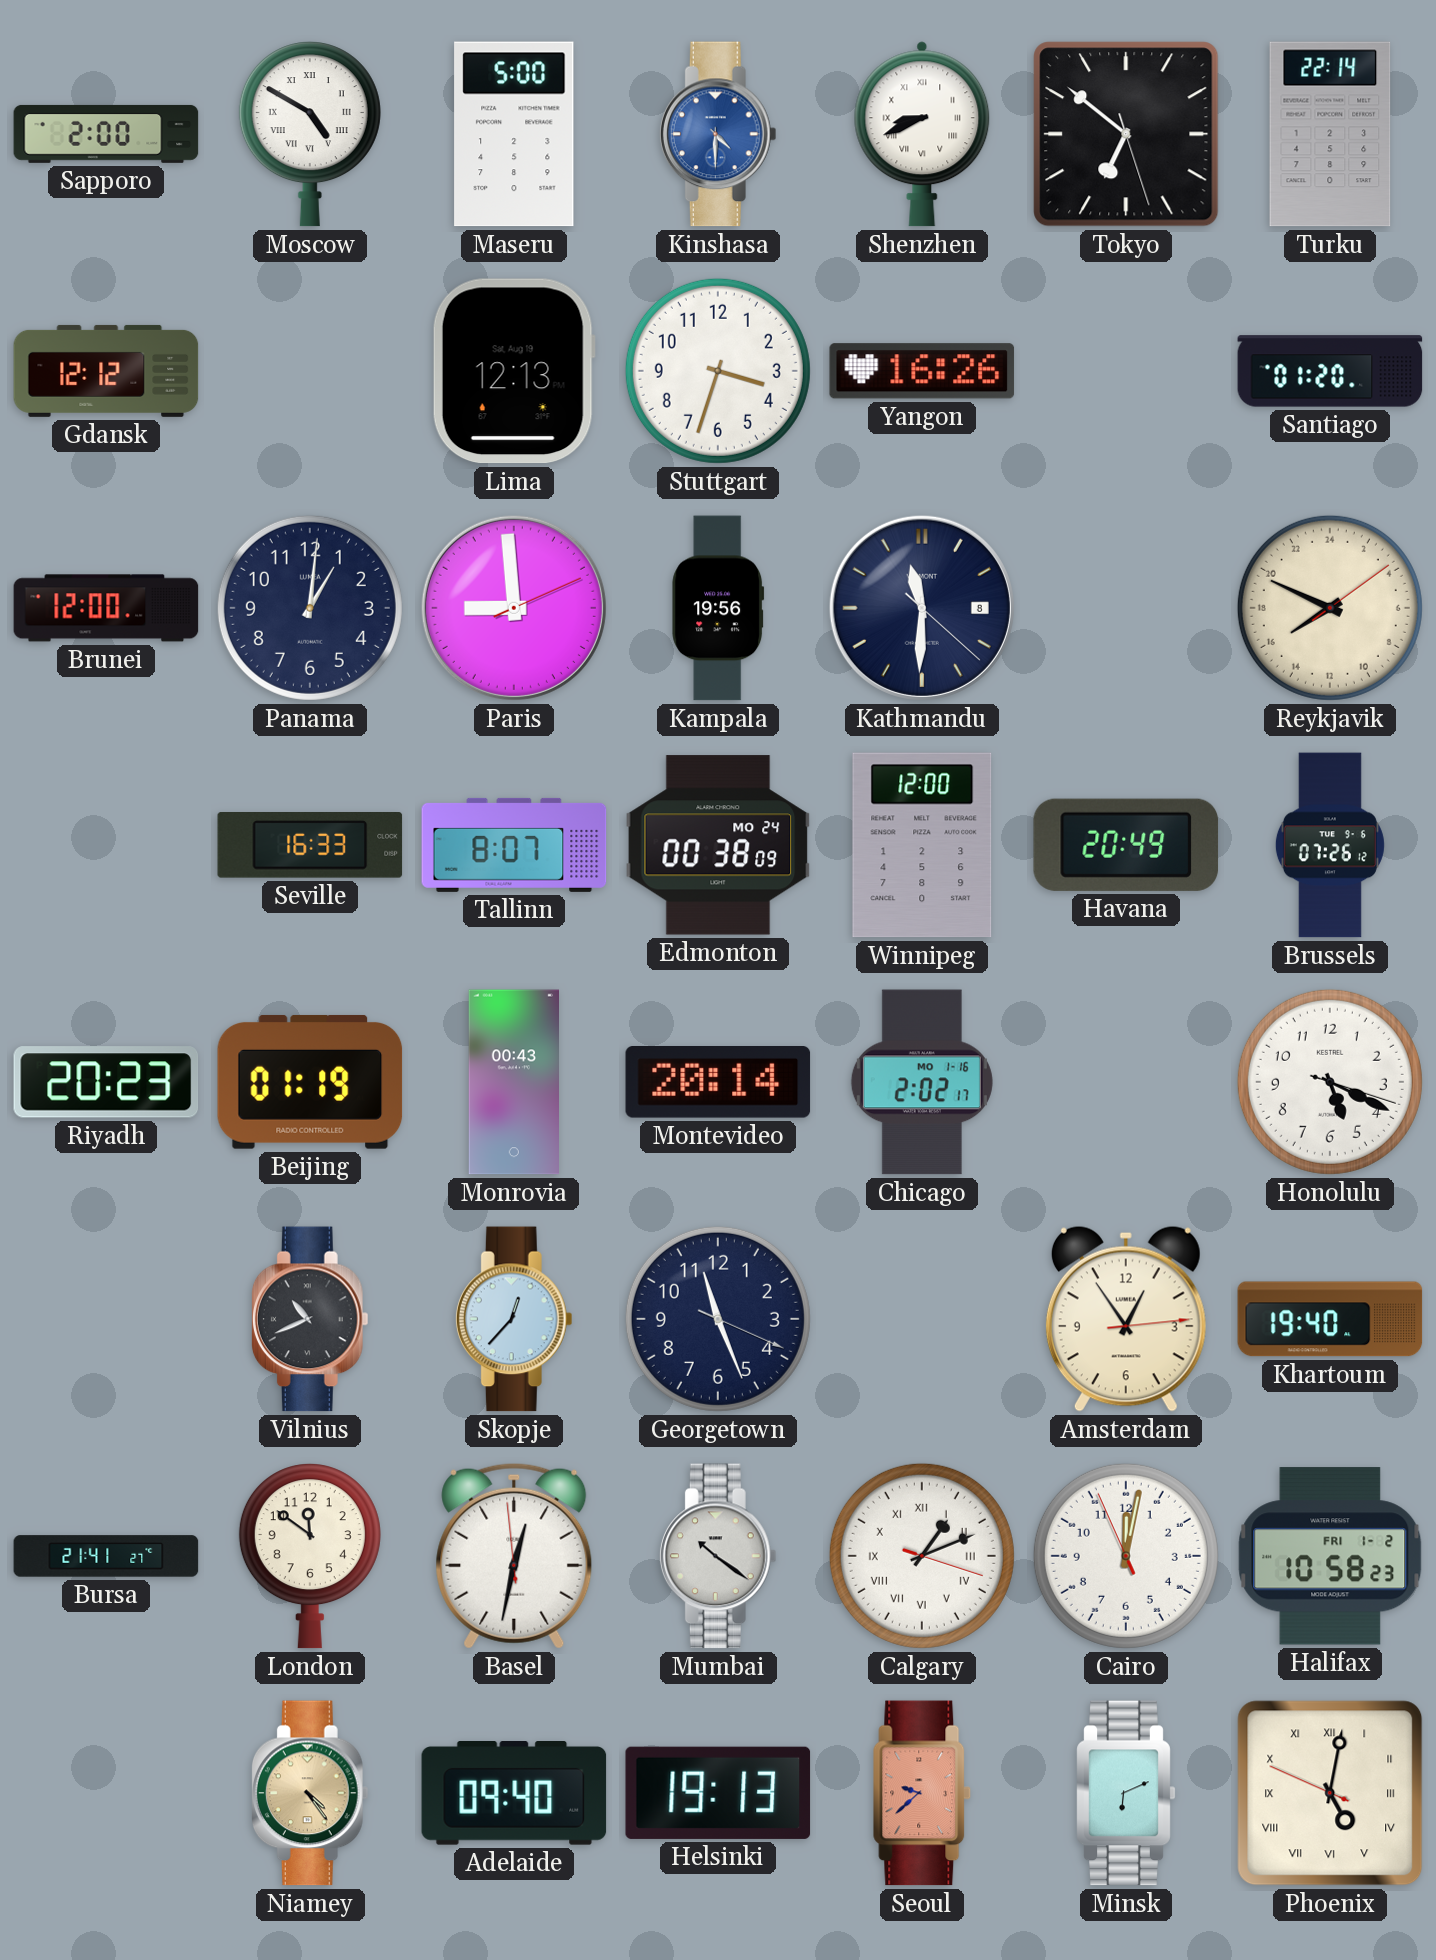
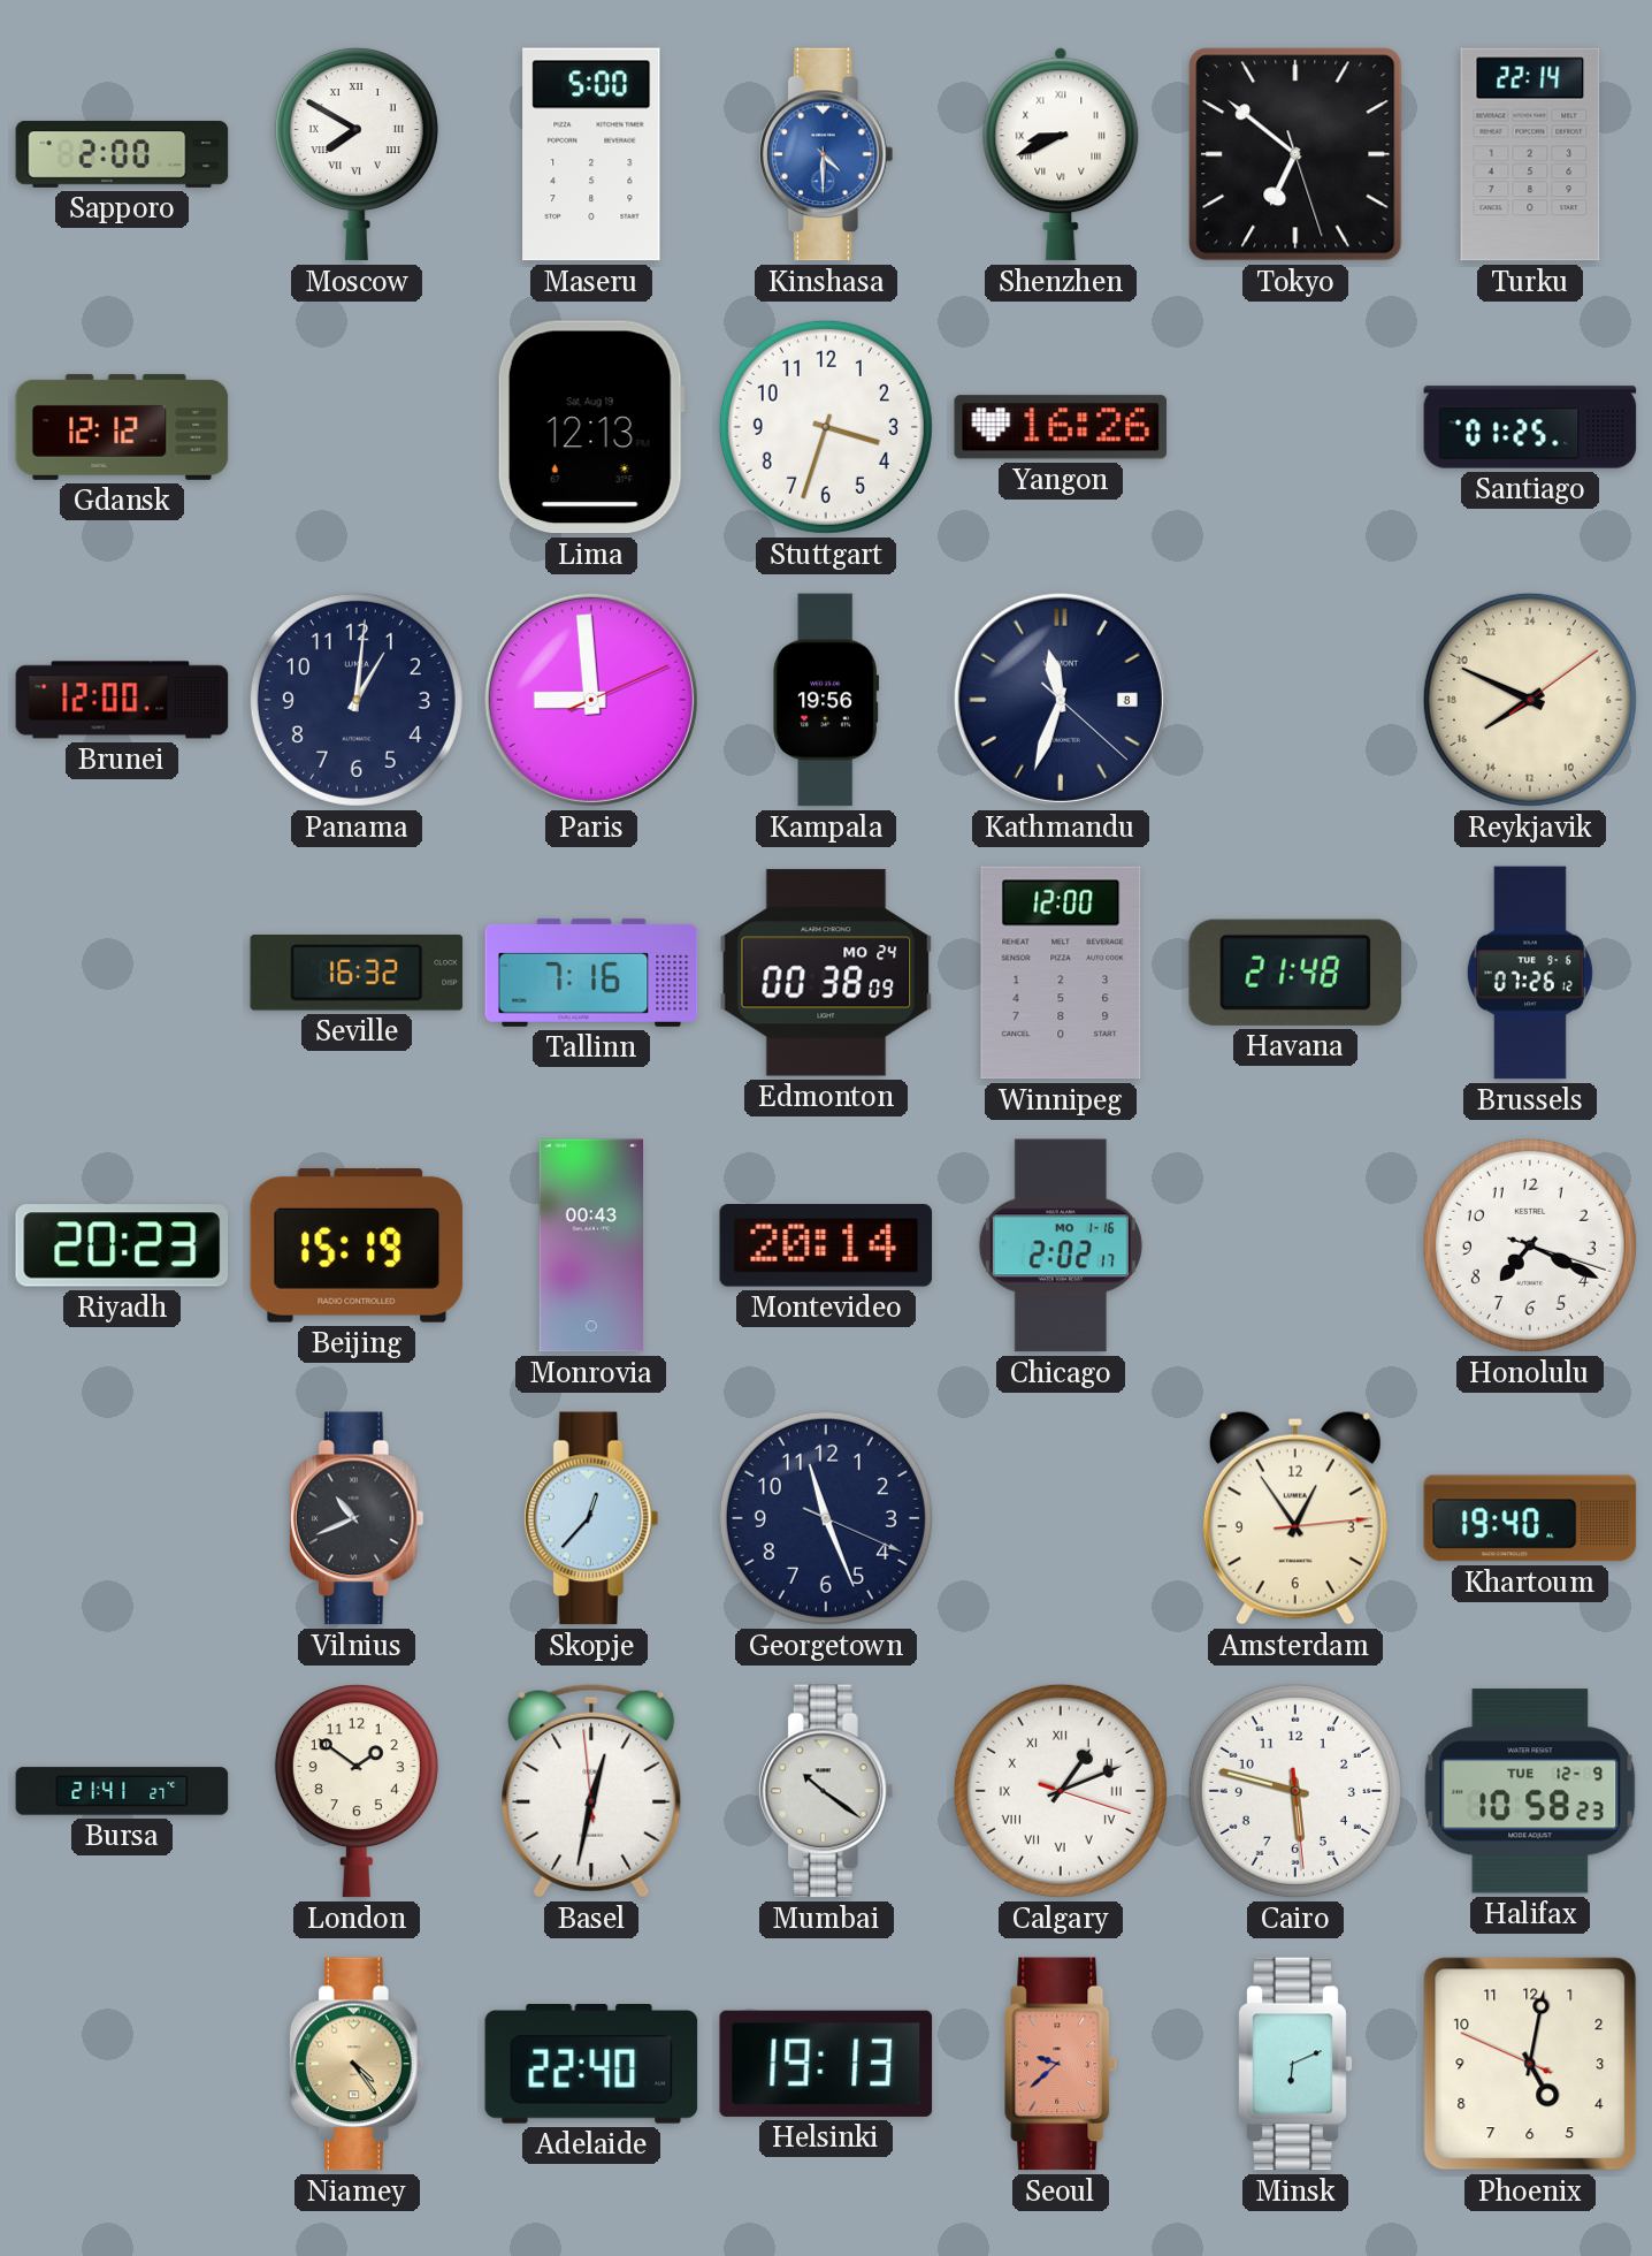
Moscow: 4:50 -> 7:50 (357, 154)
Santiago: 01:20 -> 01:25 (1530, 427)
Kathmandu: 11:30 -> 11:33 (1061, 700)
Seville: 16:33 -> 16:32 (357, 973)
Tallinn: 8:07 -> 7:16 (591, 973)
Havana: 20:49 -> 21:48 (1295, 973)
Beijing: 01:19 -> 15:19 (357, 1245)
Honolulu: 5:19 -> 7:19 (1530, 1245)
London: 11:51 -> 1:51 (357, 1791)
Cairo: 12:01 -> 5:47 (1295, 1791)
Halifax date: FRI 1-2 -> TUE 12-9 (1530, 1791)
Adelaide: 09:40 -> 22:40 (591, 2065)
Phoenix numerals: Roman -> Arabic (1530, 2064)
